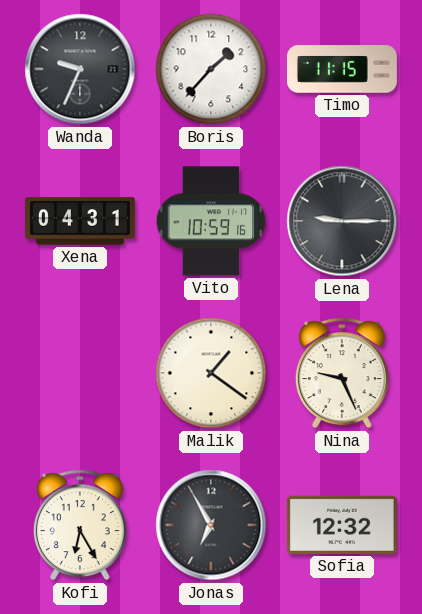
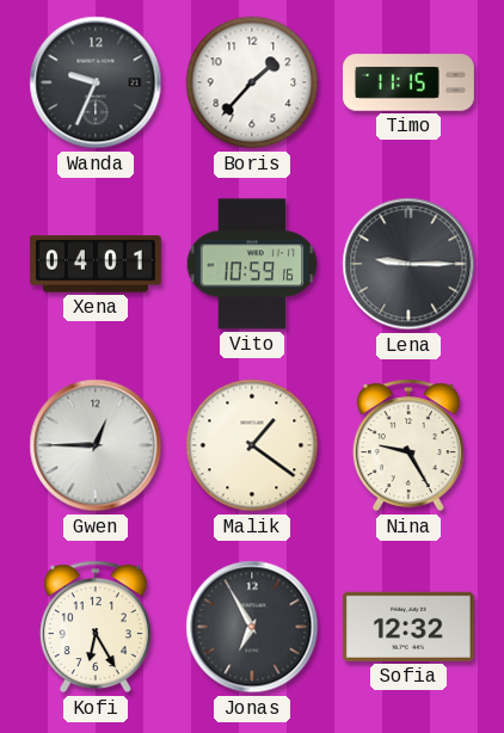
Xena: 04:31 -> 04:01 (96, 264)
Gwen: none -> 12:45 (96, 445)
Nina: 9:26 -> 9:25 (408, 445)
